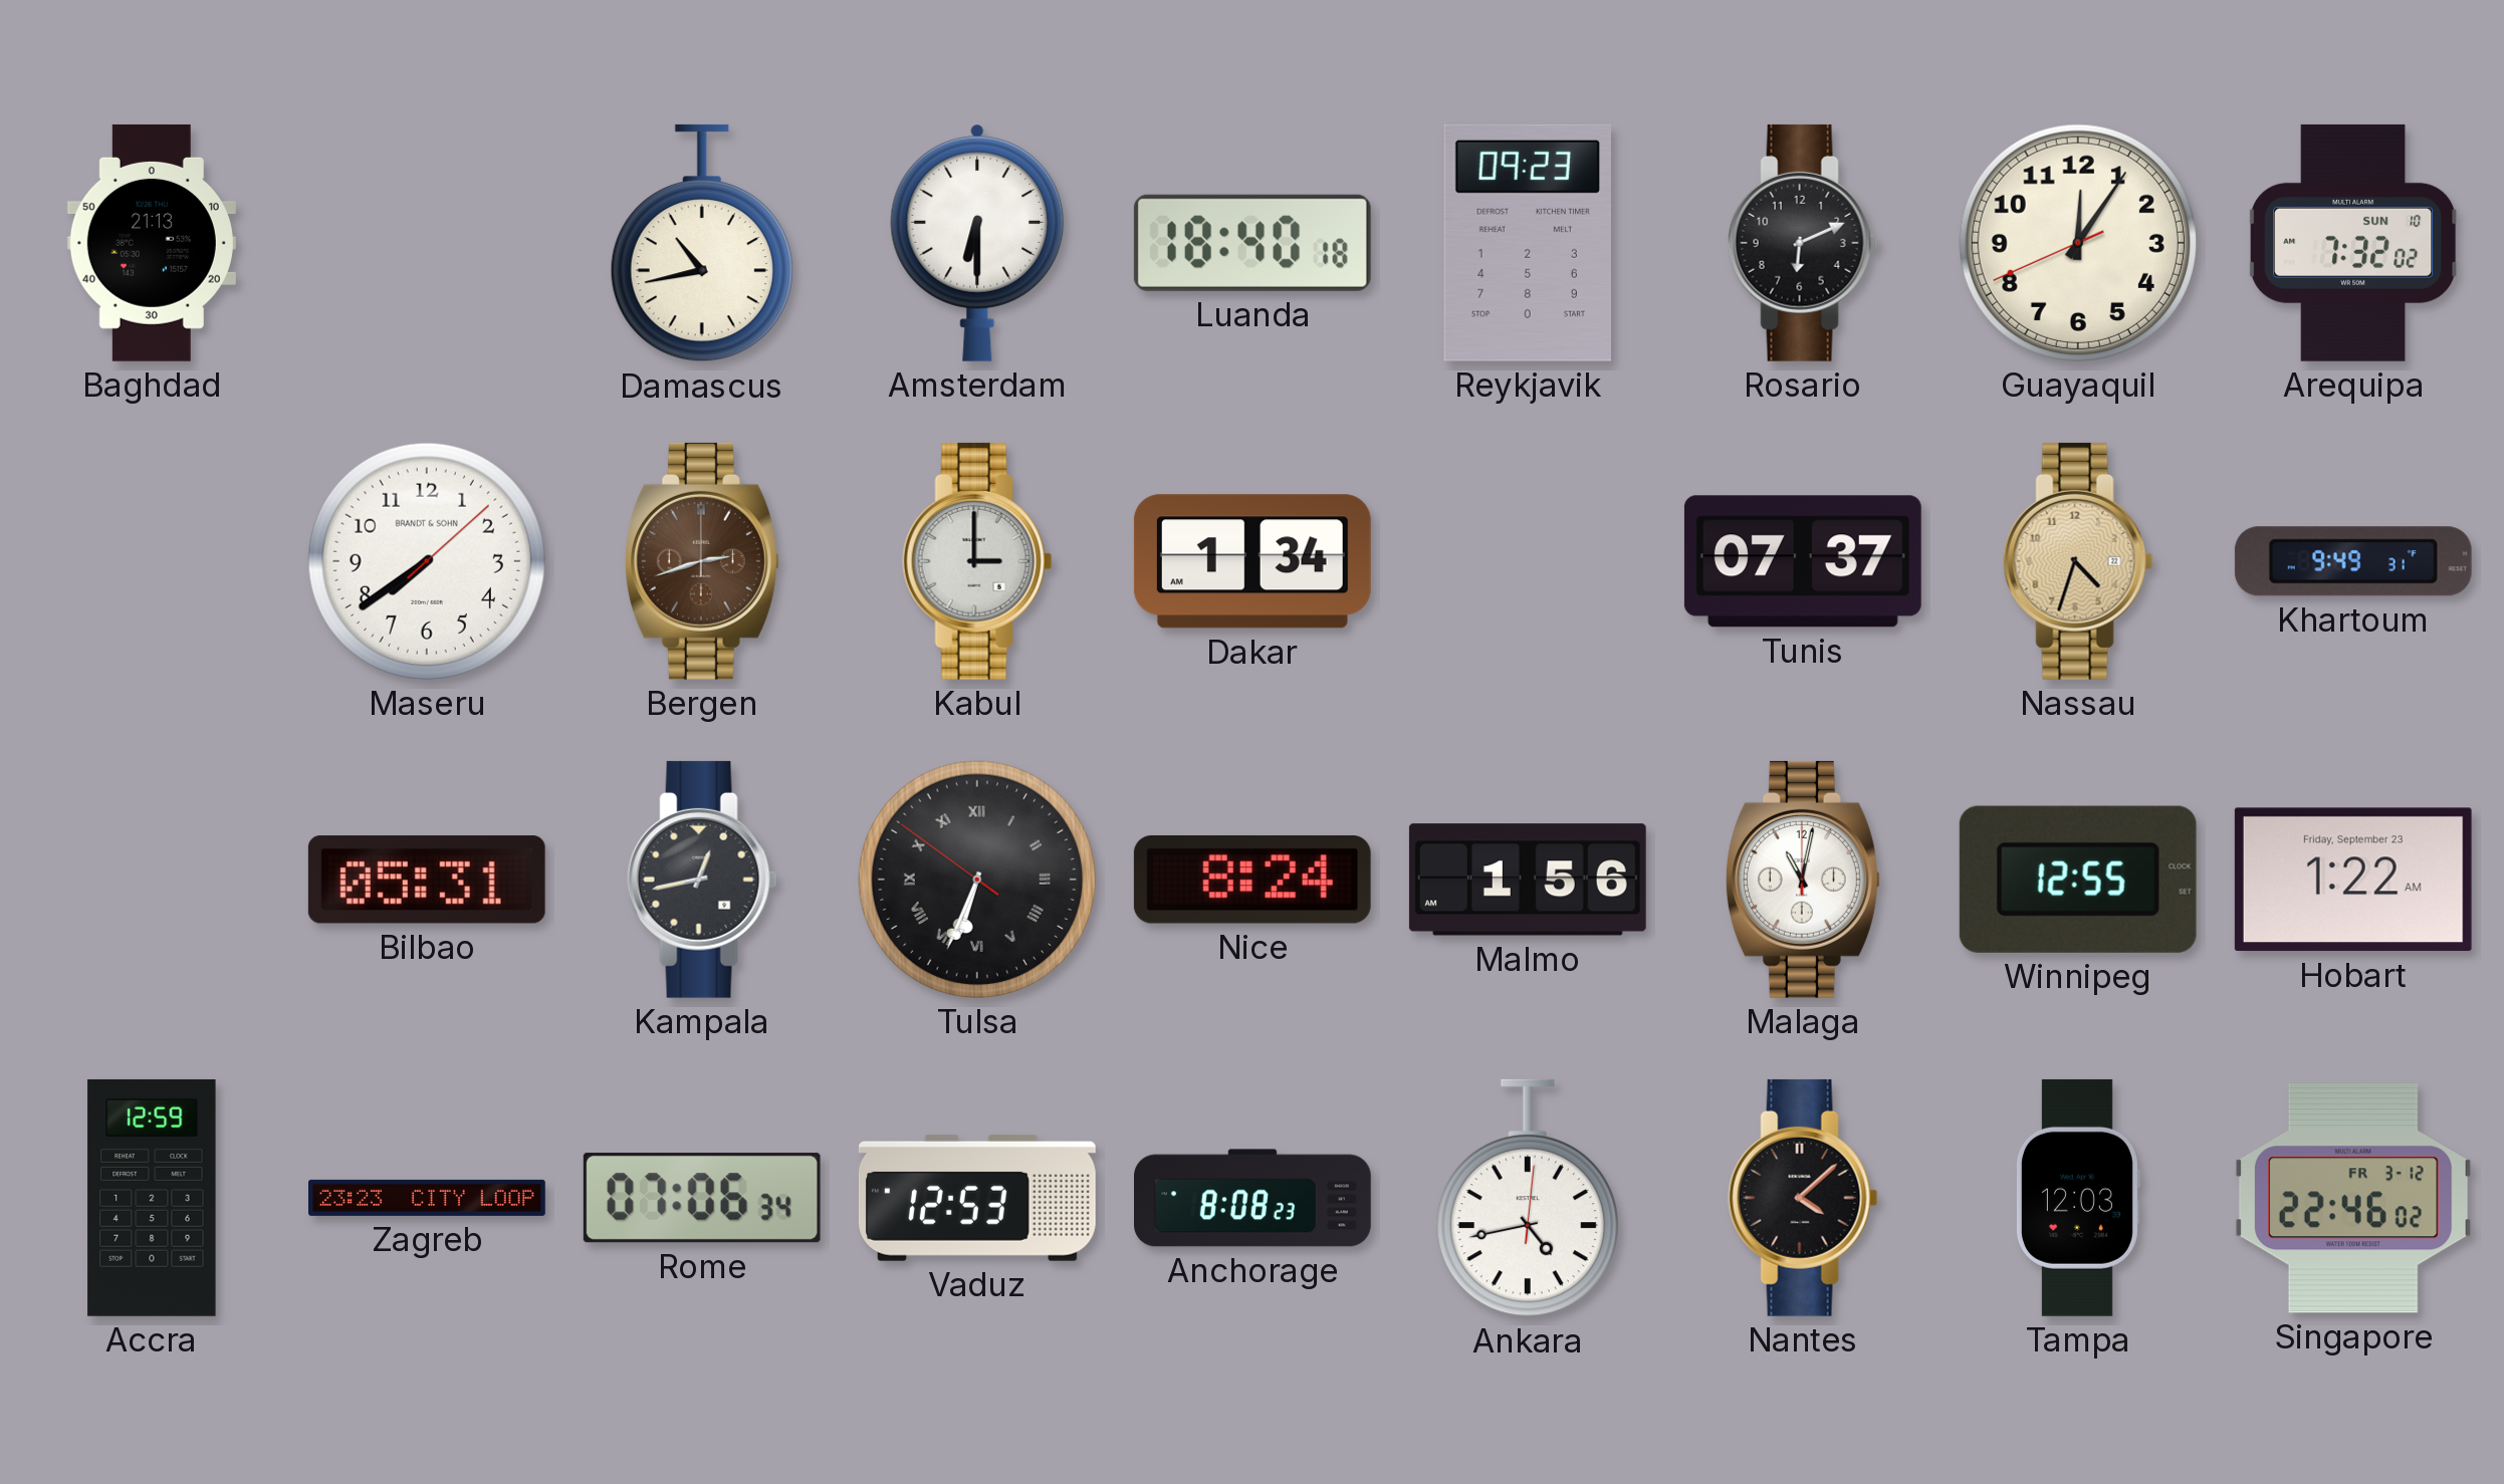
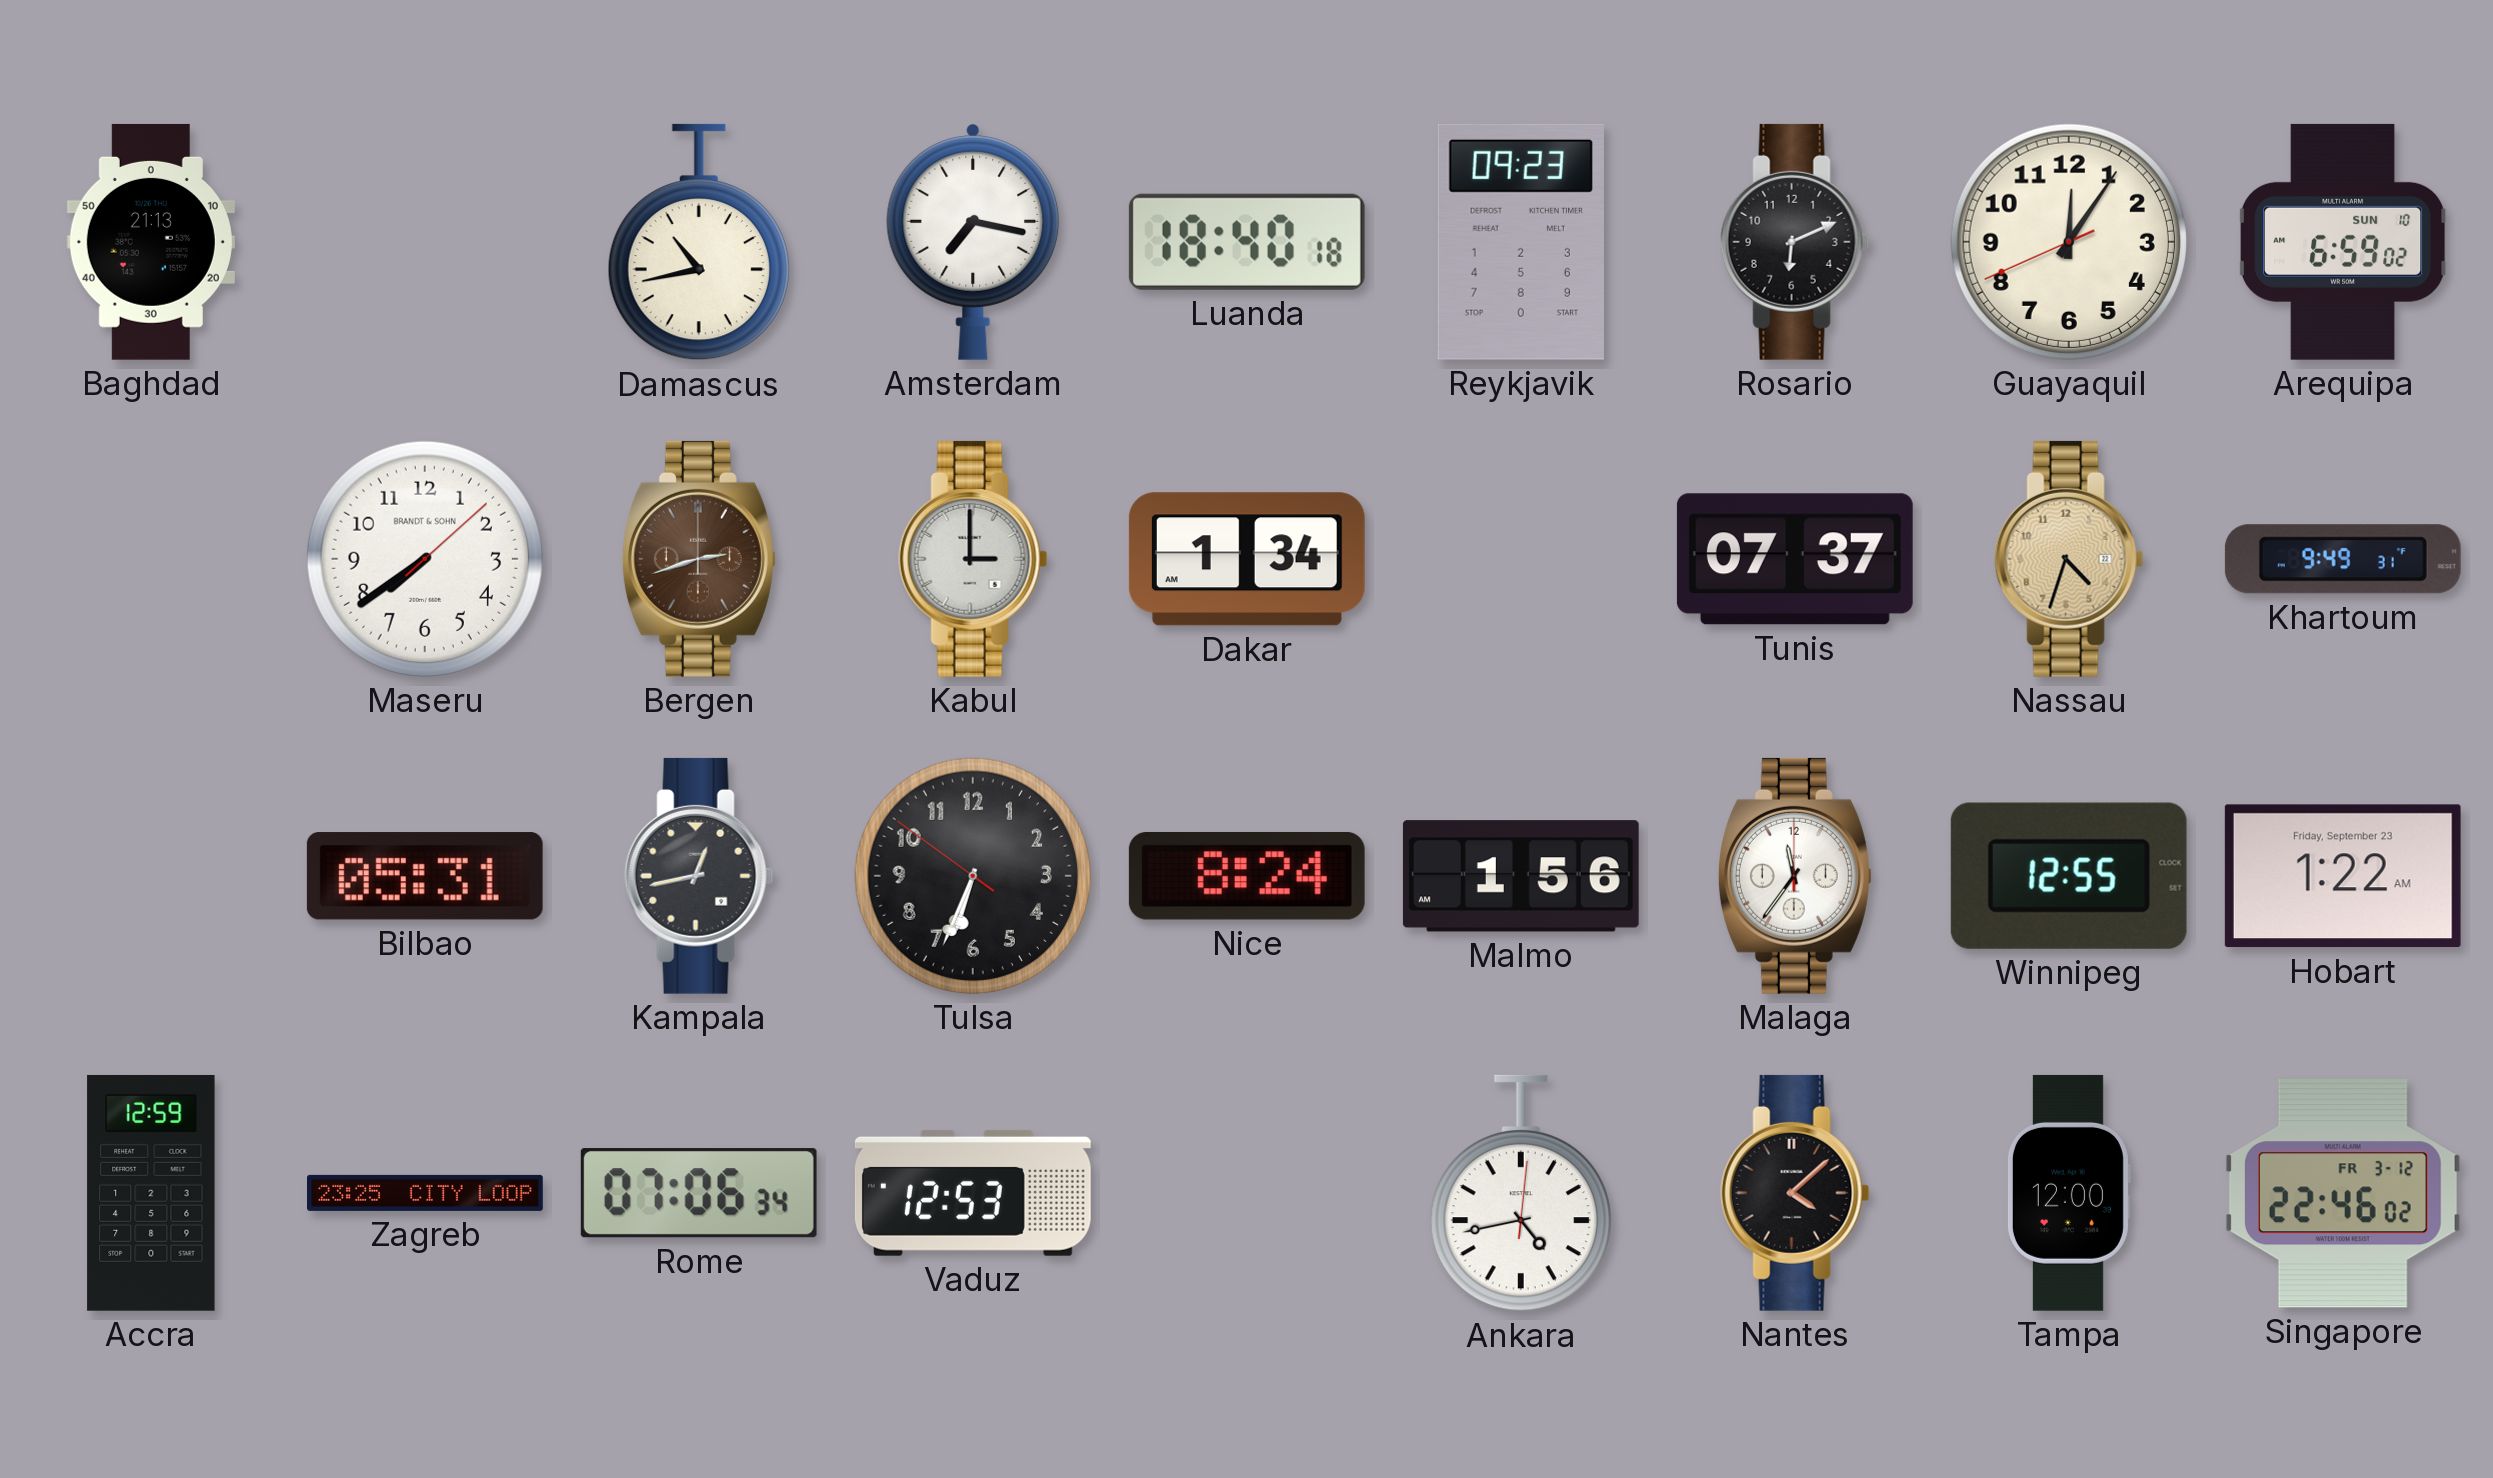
Amsterdam: 6:30 -> 7:17 (973, 242)
Arequipa: 7:32 -> 6:59 (2344, 242)
Tulsa numerals: Roman -> Arabic (973, 876)
Malaga: 11:02 -> 11:36 (1795, 876)
Zagreb: 23:23 -> 23:25 (426, 1193)
Anchorage: 8:08 -> none (1254, 1198)
Tampa: 12:03 -> 12:00 (2068, 1193)
